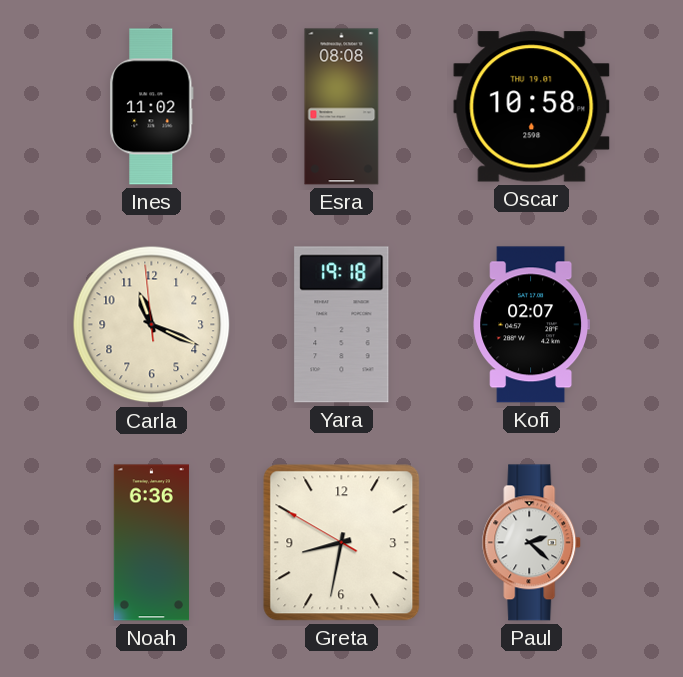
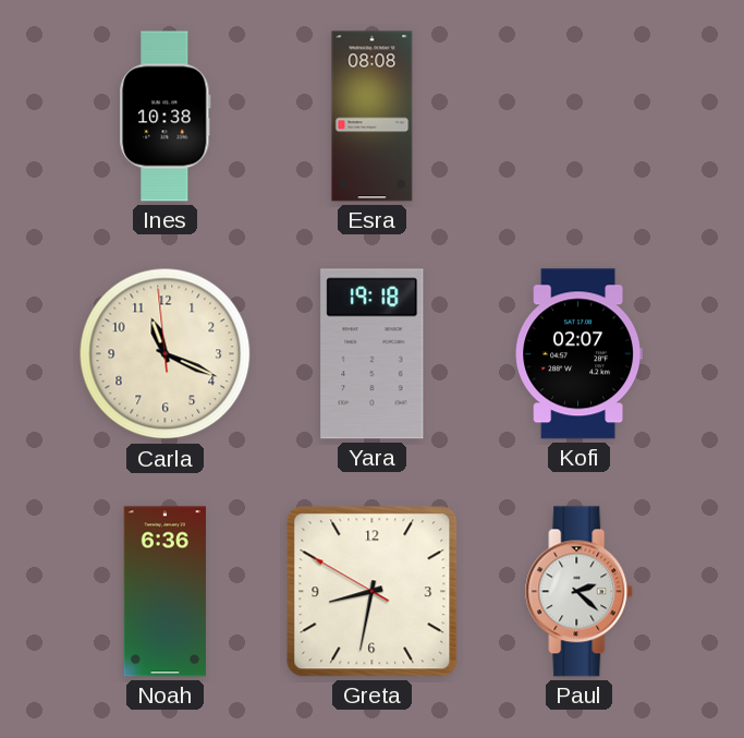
Ines: 11:02 -> 10:38 (166, 117)
Oscar: 10:58 -> none (532, 107)
